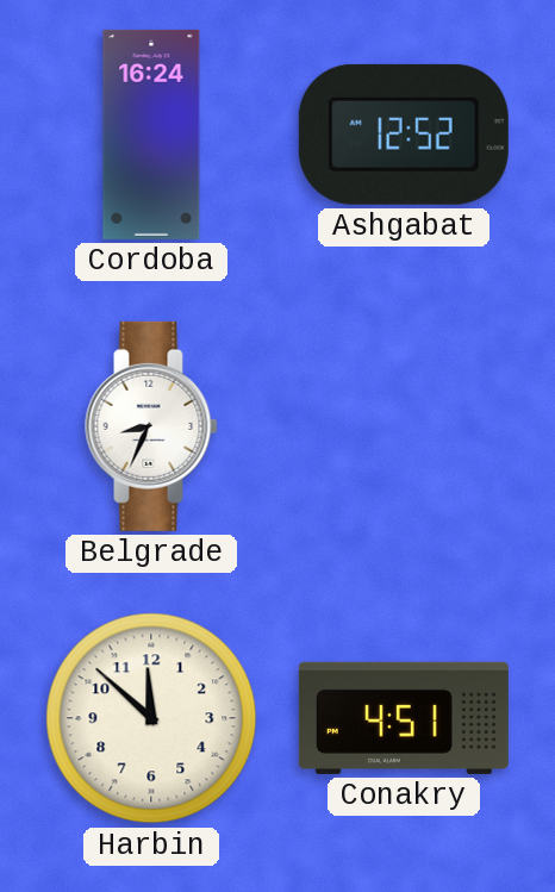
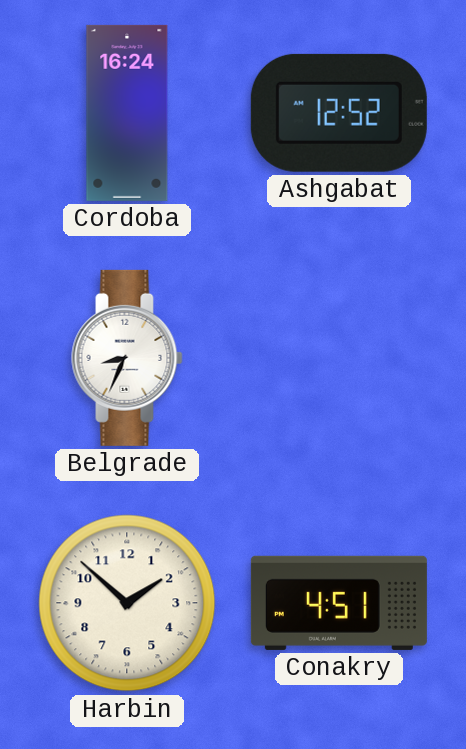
Harbin: 11:52 -> 1:52 (127, 603)
